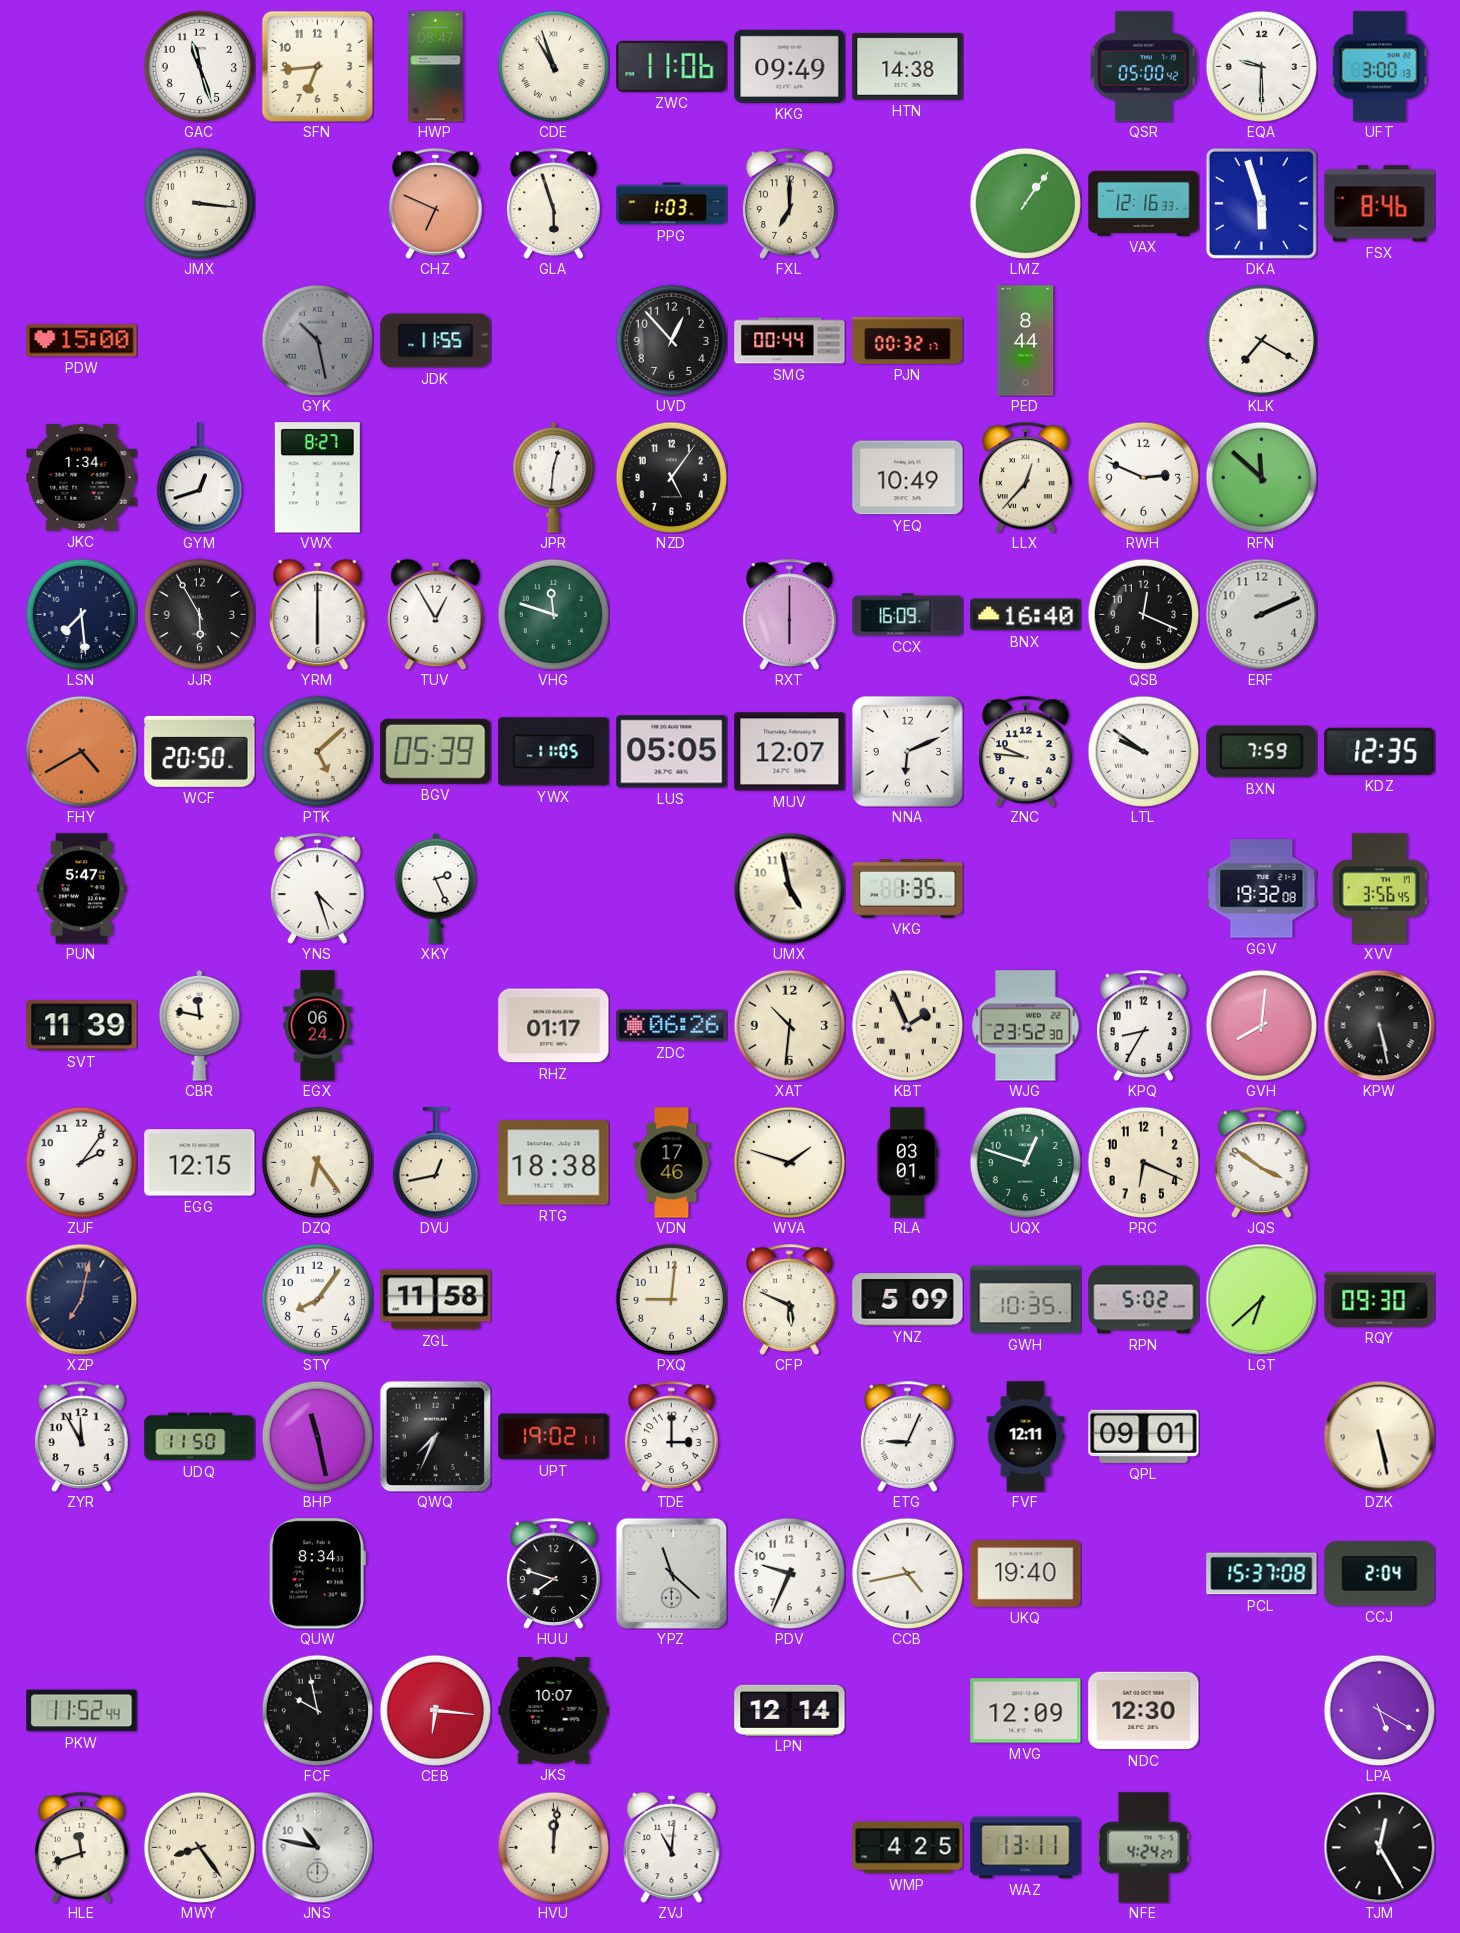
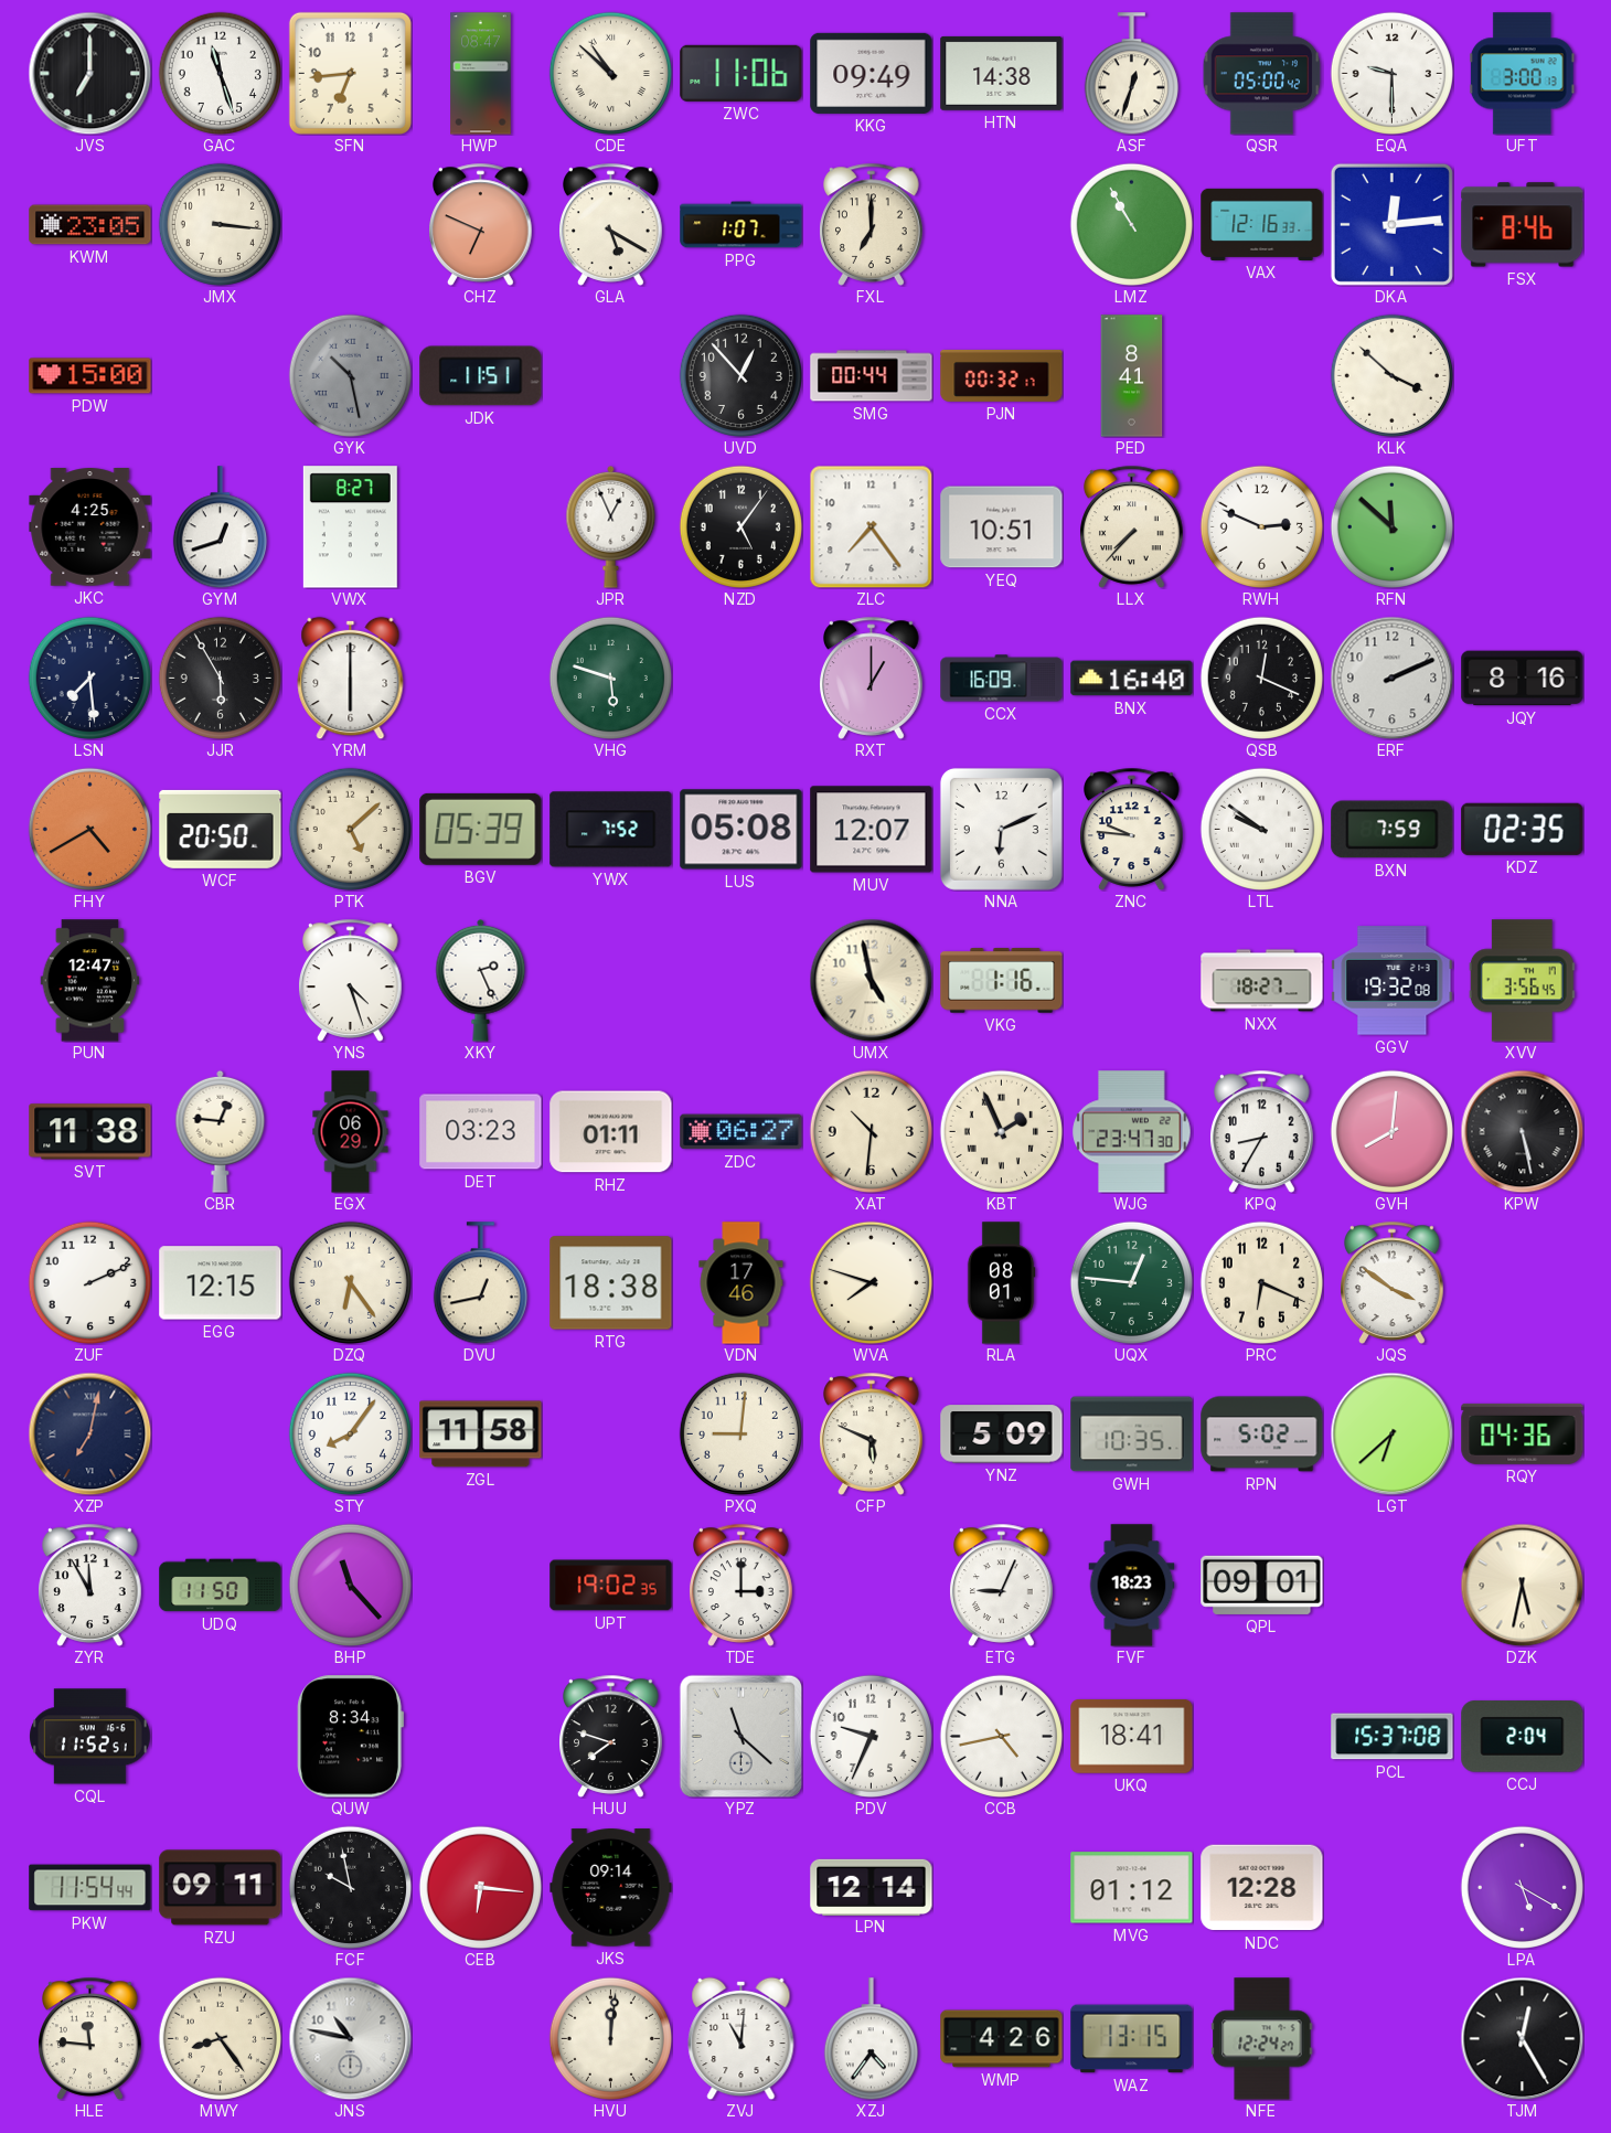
JVS: none -> 7:00 (89, 73)
CDE: 10:57 -> 10:52 (610, 73)
ASF: none -> 12:33 (1131, 74)
KWM: none -> 23:05 (90, 225)
GLA: 5:57 -> 5:20 (611, 224)
PPG: 1:03 -> 1:07 (742, 225)
LMZ: 1:06 -> 10:55 (1131, 224)
DKA: 5:57 -> 12:14 (1391, 224)
JDK: 11:55 -> 11:51 (481, 376)
PED: 8:44 -> 8:41 (1132, 376)
KLK: 7:20 -> 3:52 (1391, 375)
JKC: 1:34 -> 4:25 (90, 527)
JPR: 12:31 -> 12:56 (611, 526)
ZLC: none -> 7:24 (871, 526)
YEQ: 10:49 -> 10:51 (1002, 527)
LLX: 12:37 -> 7:37 (1132, 526)
TUV: 12:55 -> none (436, 614)
VHG: 11:48 -> 5:48 (610, 678)
RXT: 6:00 -> 1:00 (872, 678)
JQY: none -> 8:16 (1523, 679)
YWX: 11:05 -> 7:52 (611, 830)
LUS: 05:05 -> 05:08 (742, 830)
KDZ: 12:35 -> 02:35 (1523, 829)
PUN: 5:47 -> 12:47 (90, 981)
VKG: 1:35 -> 1:16 (1002, 981)
NXX: none -> 18:27 (1262, 981)
SVT: 11:39 -> 11:38 (90, 1132)
CBR: 11:47 -> 12:46 (221, 1131)
EGX: 06:24 -> 06:29 (351, 1132)
DET: none -> 03:23 (481, 1132)
RHZ: 01:17 -> 01:11 (611, 1132)
ZDC: 06:26 -> 06:27 (742, 1132)
WJG: 23:52 -> 23:47 (1132, 1132)
ZUF: 2:06 -> 2:11 (89, 1282)
WVA: 1:48 -> 7:48 (871, 1282)
RLA: 03:01 -> 08:01 (1001, 1283)
UQX: 12:48 -> 12:46 (1131, 1282)
RQY: 09:30 -> 04:36 (1523, 1433)
BHP: 11:28 -> 11:23 (350, 1585)
QWQ: 7:34 -> none (435, 1436)
UPT: 19:02:11 -> 19:02:35 (611, 1586)
FVF: 12:11 -> 18:23 (1132, 1586)
DZK: 5:28 -> 5:32 (1522, 1585)
CQL: none -> 11:52 (90, 1737)
UKQ: 19:40 -> 18:41 (1132, 1737)
PKW: 11:52 -> 11:54 (90, 1888)
RZU: none -> 09:11 (221, 1888)
JKS: 10:07 -> 09:14 (611, 1888)
MVG: 12:09 -> 01:12 (1132, 1888)
NDC: 12:30 -> 12:28 (1262, 1888)
HLE: 11:42 -> 11:46 (90, 2038)
XZJ: none -> 4:36 (871, 2039)
WMP: 4:25 -> 4:26 (1002, 2039)
WAZ: 13:11 -> 13:15 (1132, 2039)
NFE: 4:24 -> 12:24 (1262, 2039)
